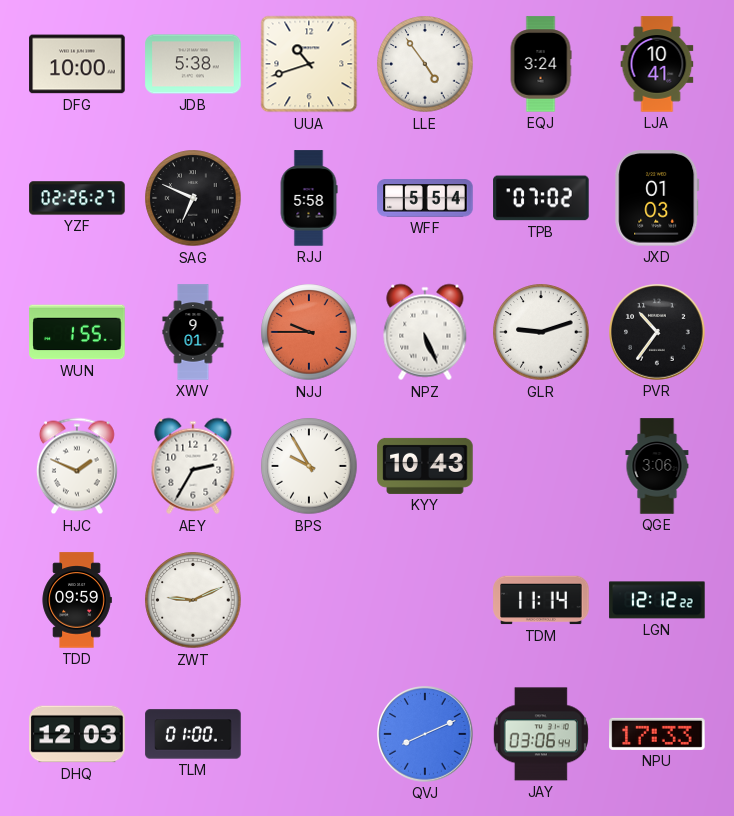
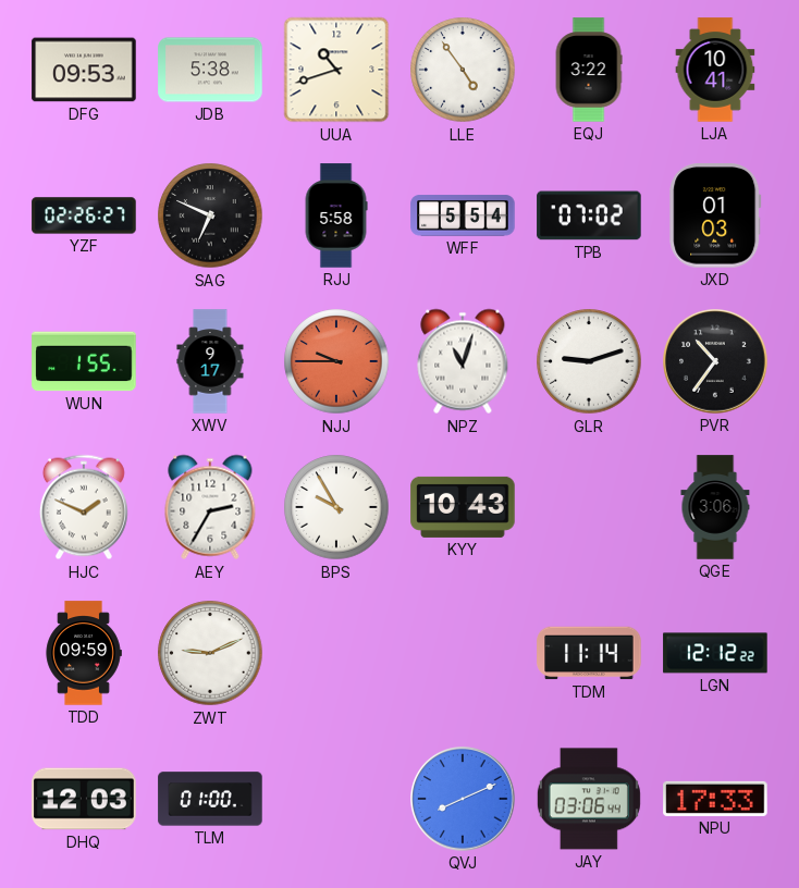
DFG: 10:00 -> 09:53 (84, 70)
EQJ: 3:24 -> 3:22 (589, 70)
XWV: 9:01 -> 9:17 (210, 361)
NPZ: 5:26 -> 11:03 (463, 361)
